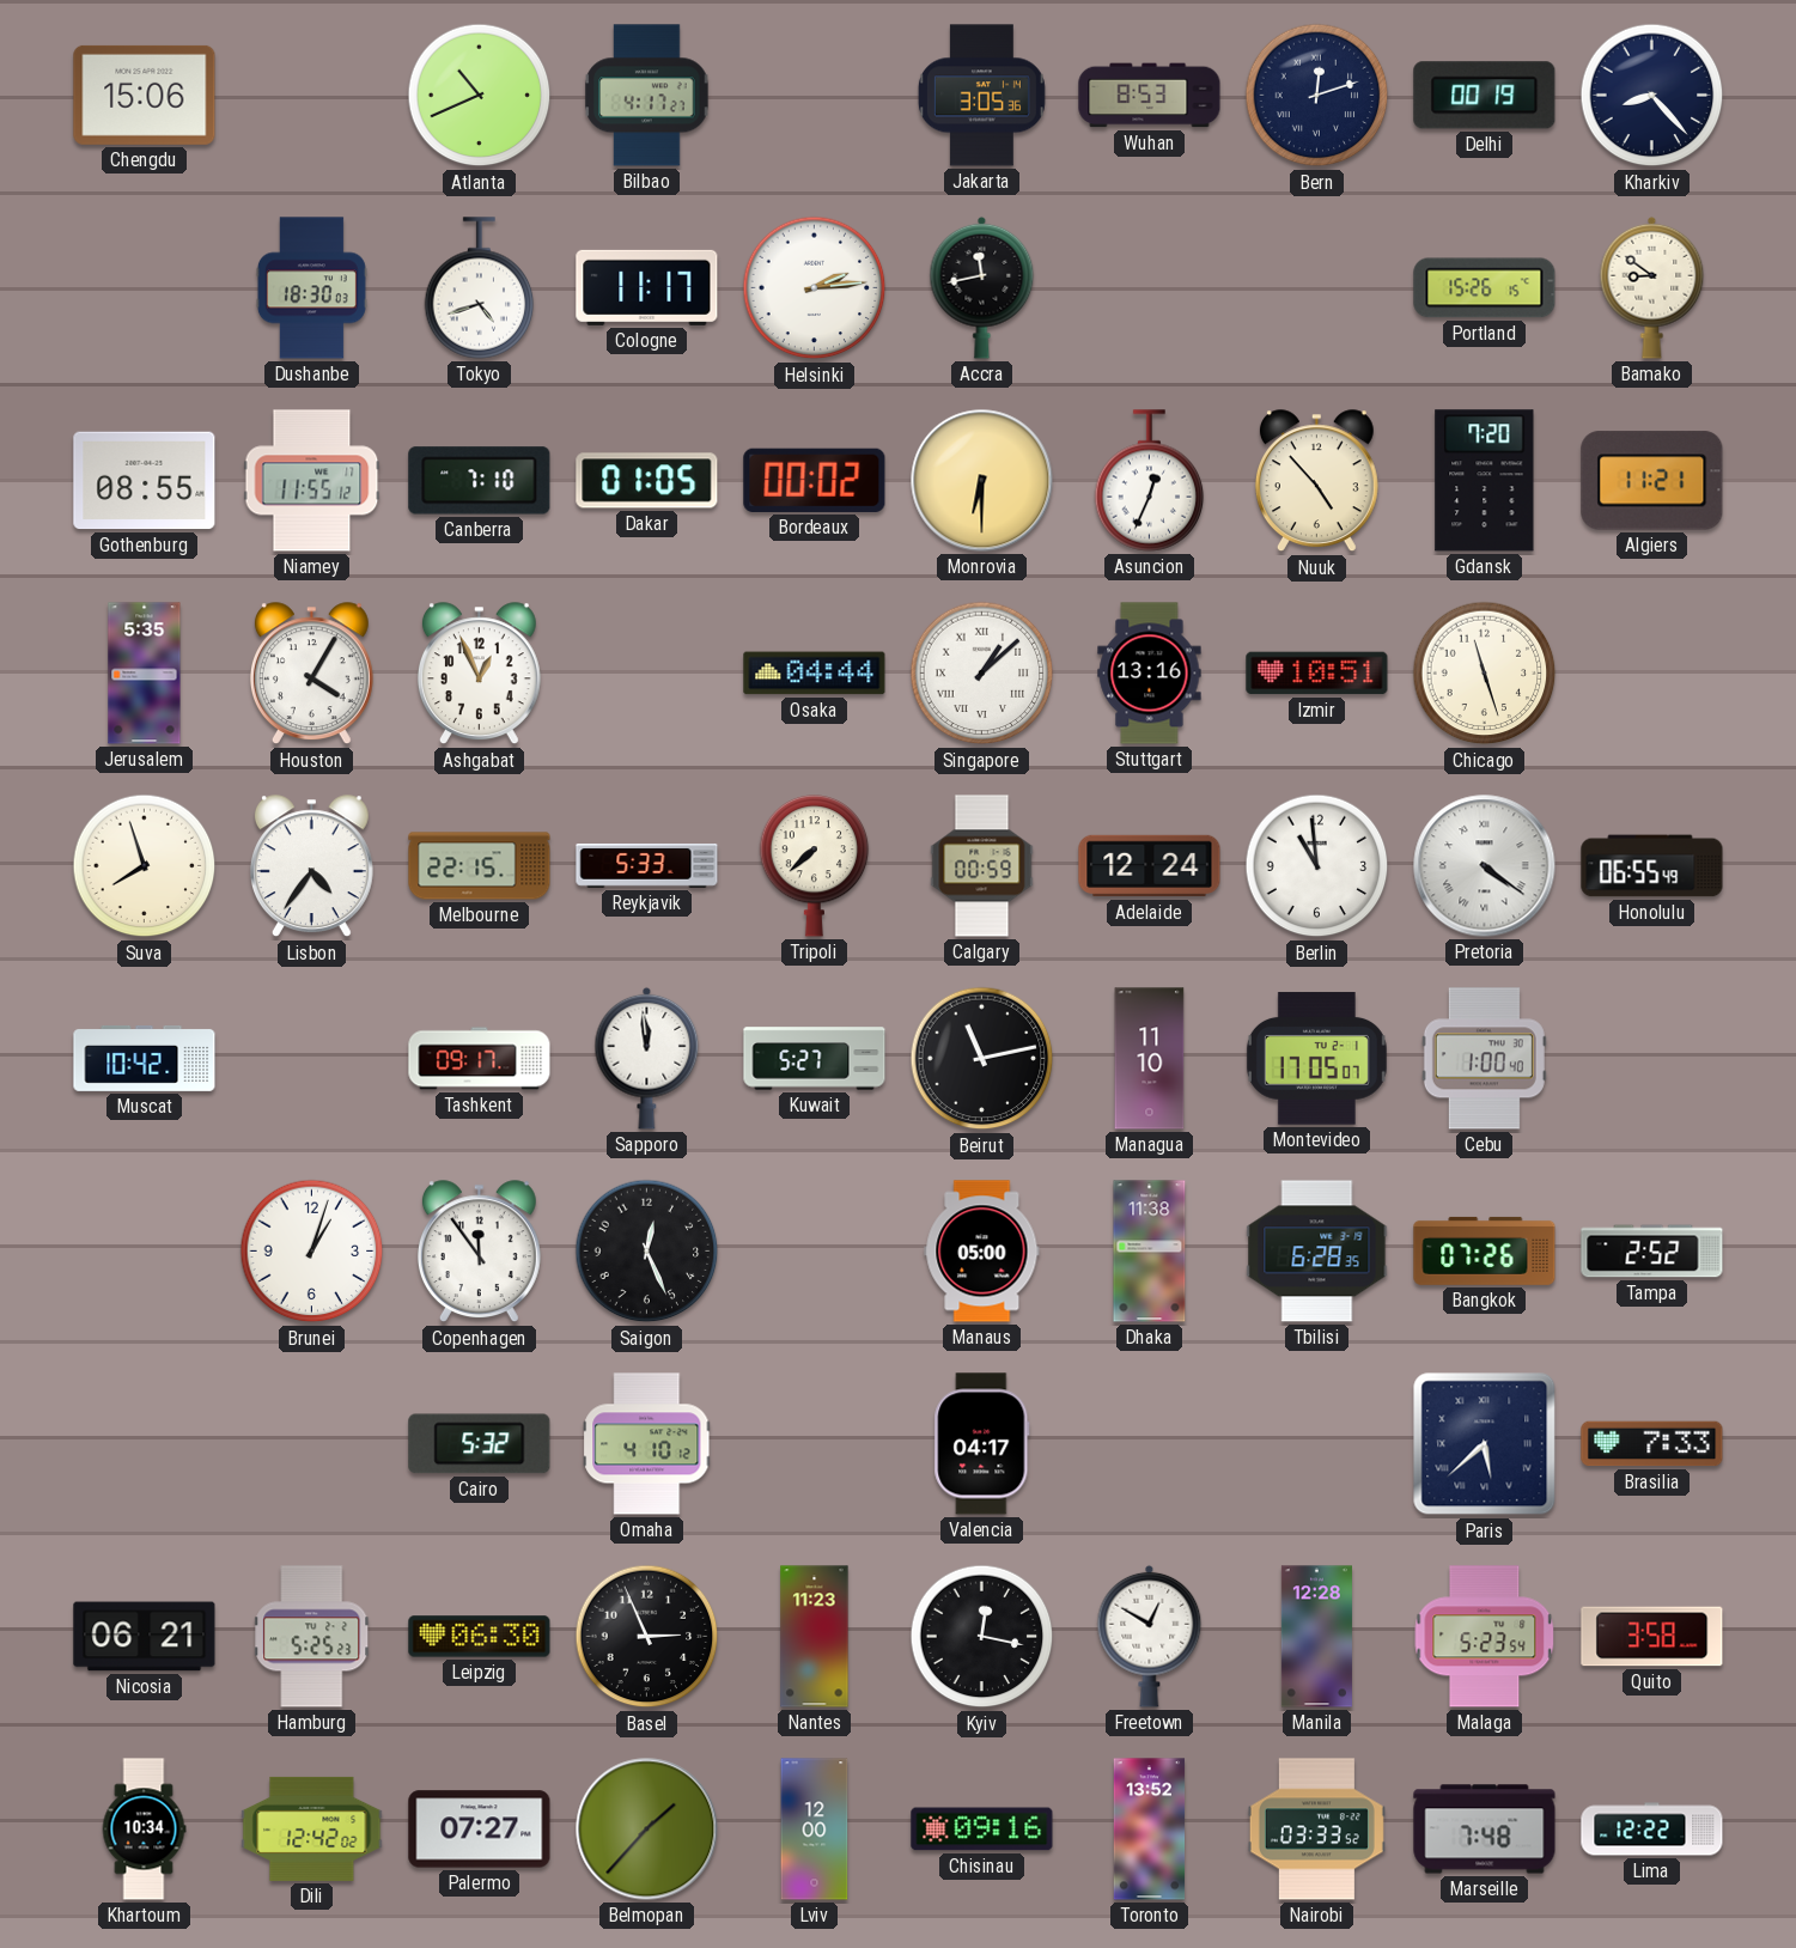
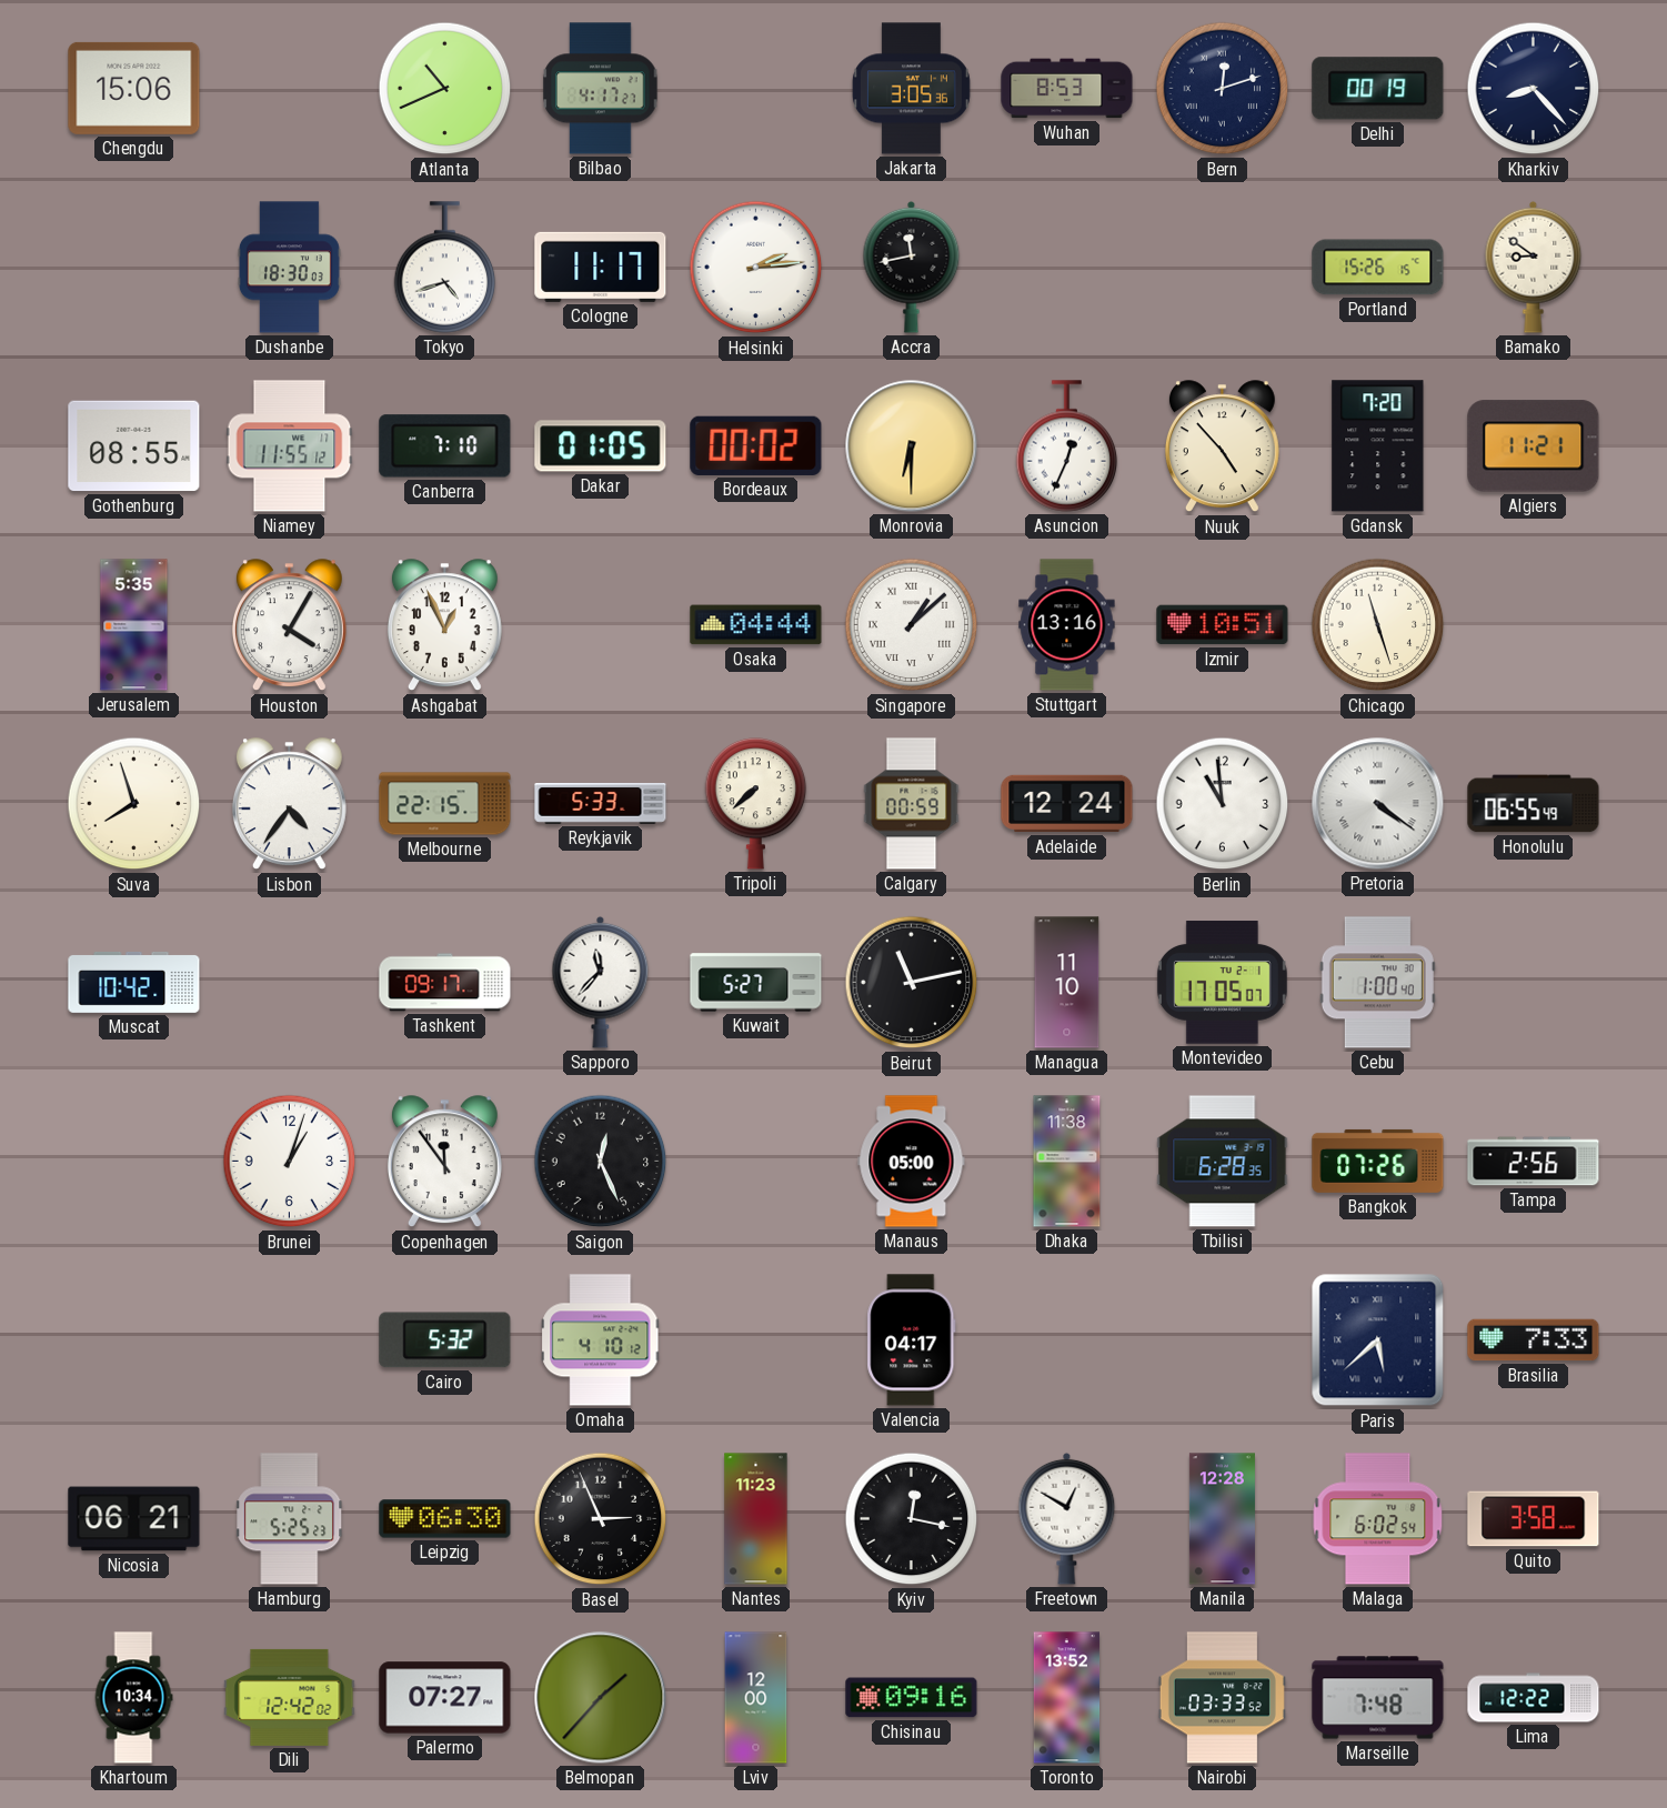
Sapporo: 11:59 -> 11:37 (601, 982)
Tampa: 2:52 -> 2:56 (1534, 1162)
Malaga: 5:23 -> 6:02 (1378, 1519)
